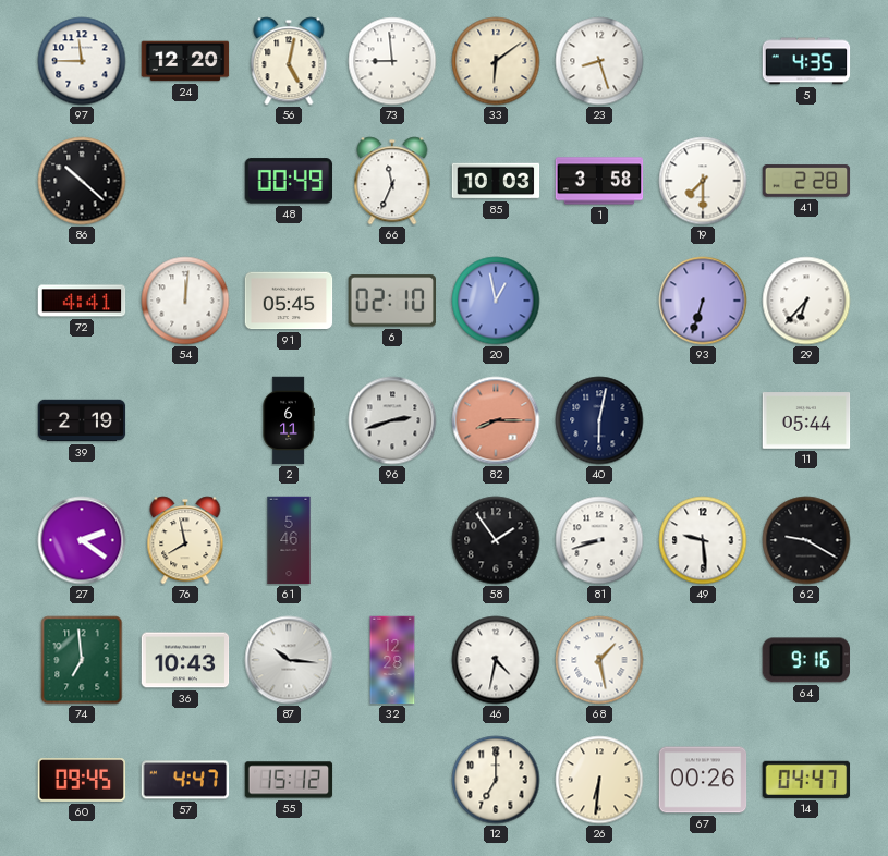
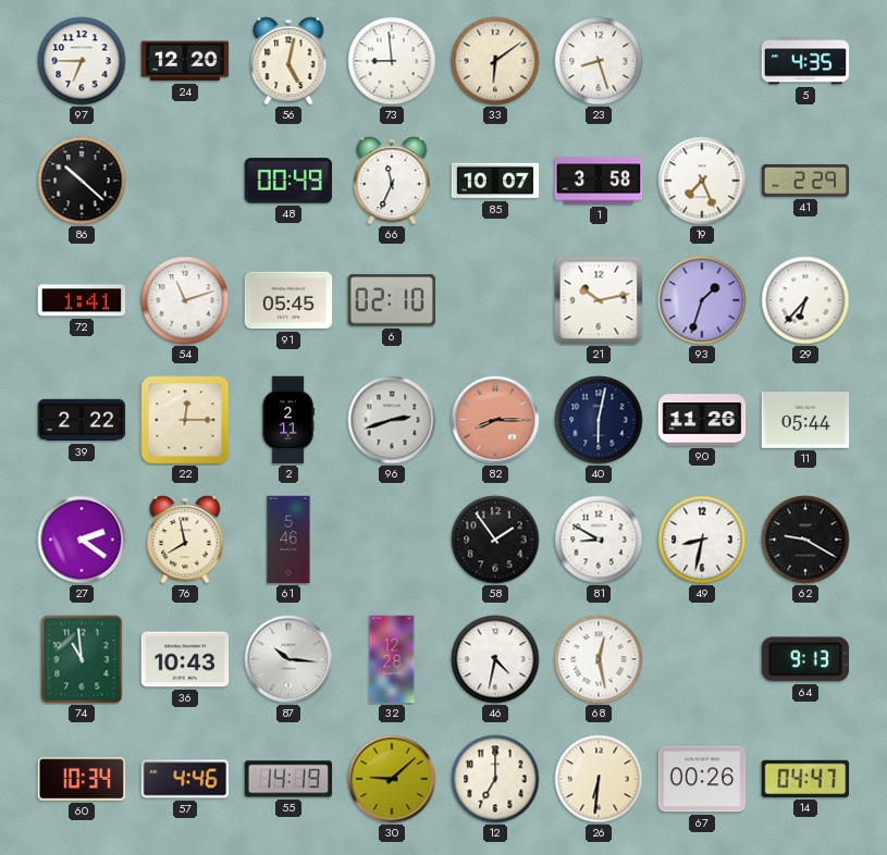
97: 11:45 -> 6:45 (82, 61)
85: 10:03 -> 10:07 (495, 181)
19: 7:30 -> 7:26 (702, 181)
41: 2:28 -> 2:29 (805, 181)
72: 4:41 -> 1:41 (82, 300)
54: 12:01 -> 11:12 (185, 300)
20: 12:58 -> none (496, 301)
21: none -> 10:13 (599, 300)
93: 6:33 -> 1:33 (702, 300)
39: 2:19 -> 2:22 (82, 420)
22: none -> 12:15 (185, 420)
2: 6:11 -> 2:11 (288, 420)
90: none -> 11:26 (702, 420)
81: 8:42 -> 8:50 (599, 540)
49: 9:29 -> 8:32 (702, 540)
74: 6:59 -> 10:59 (82, 659)
68: 1:28 -> 12:28 (599, 659)
64: 9:16 -> 9:13 (805, 659)
60: 09:45 -> 10:34 (82, 779)
57: 4:47 -> 4:46 (185, 779)
55: 15:12 -> 14:19 (288, 779)
30: none -> 9:08 (392, 779)
